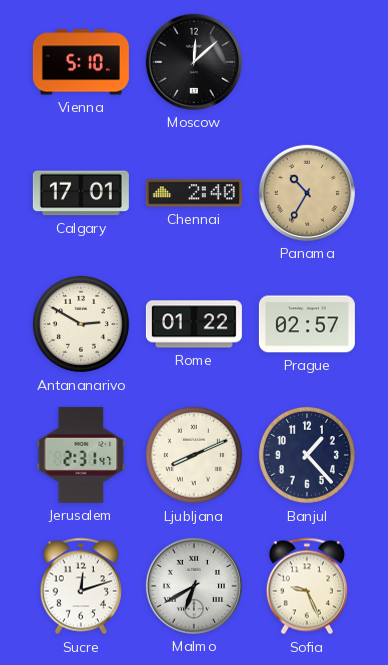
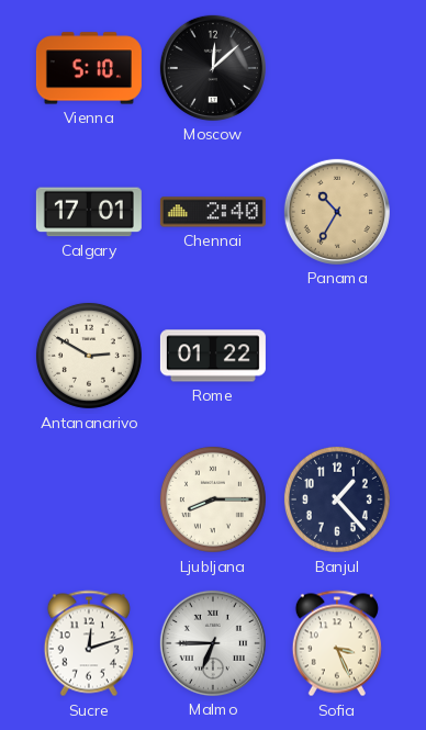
Prague: 02:57 -> none (307, 324)
Jerusalem: 2:31 -> none (81, 455)
Ljubljana: 8:11 -> 8:15 (213, 499)
Malmo: 6:40 -> 6:45 (213, 643)
Sofia: 9:26 -> 3:26 (337, 643)
